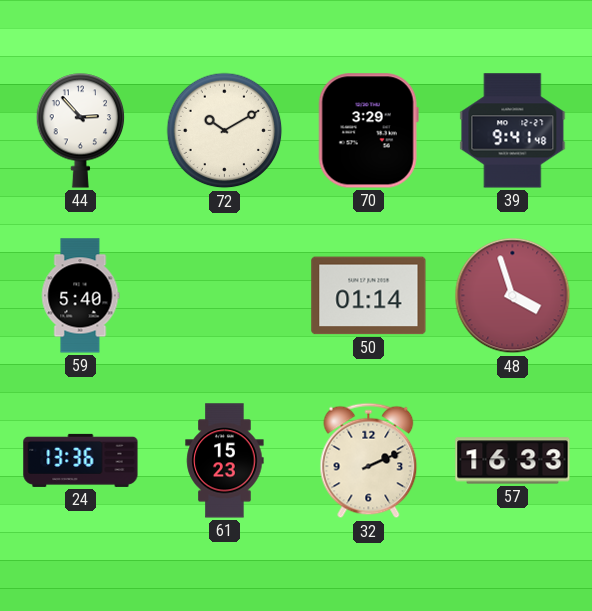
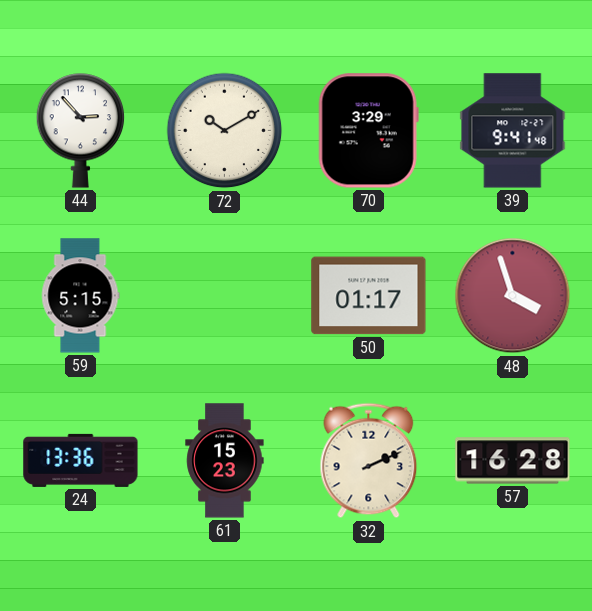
59: 5:40 -> 5:15 (80, 296)
50: 01:14 -> 01:17 (369, 296)
57: 16:33 -> 16:28 (513, 461)
